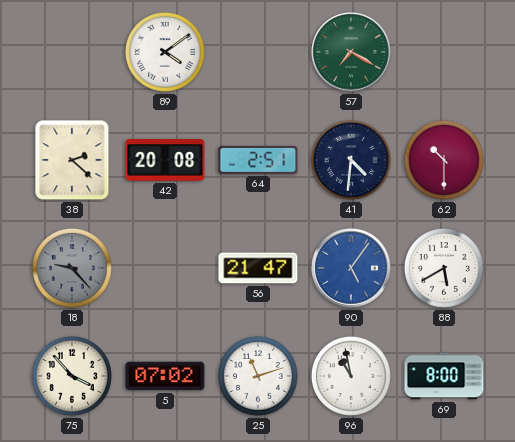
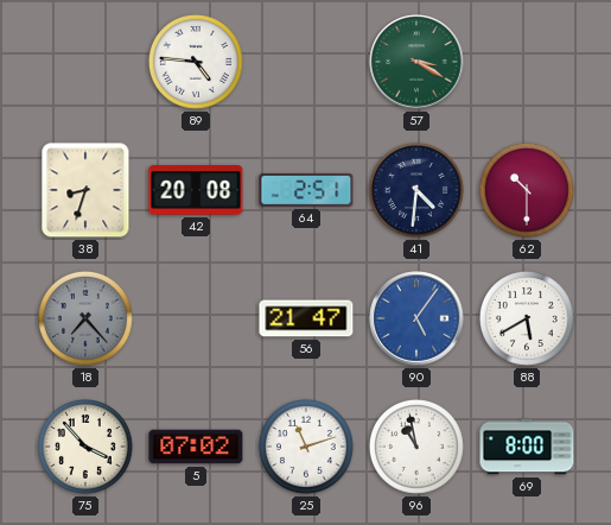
89: 4:09 -> 4:46 (196, 62)
57: 7:20 -> 3:20 (416, 62)
38: 2:22 -> 8:33 (85, 190)
18: 9:23 -> 7:23 (85, 318)
